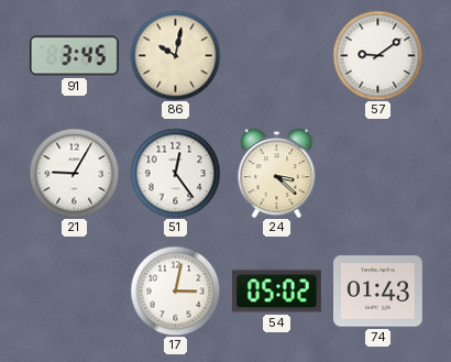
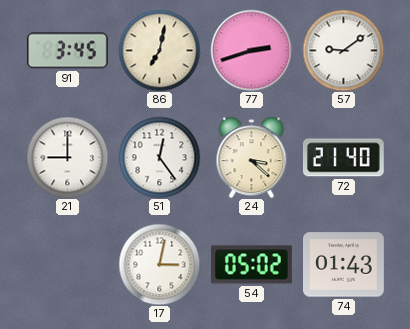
86: 10:02 -> 7:02 (159, 50)
77: none -> 2:42 (251, 50)
21: 9:05 -> 9:00 (67, 157)
72: none -> 21:40 (343, 158)
